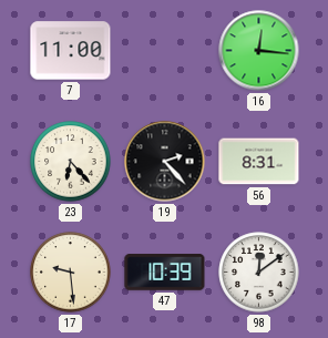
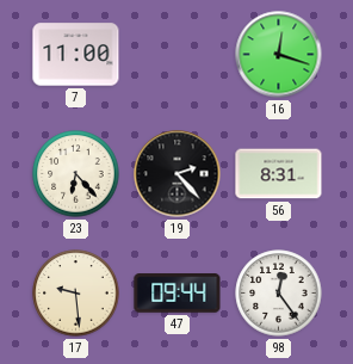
16: 12:16 -> 12:18 (279, 55)
47: 10:39 -> 09:44 (178, 294)
98: 12:09 -> 12:24 (279, 294)
